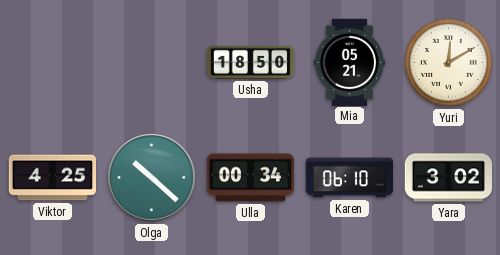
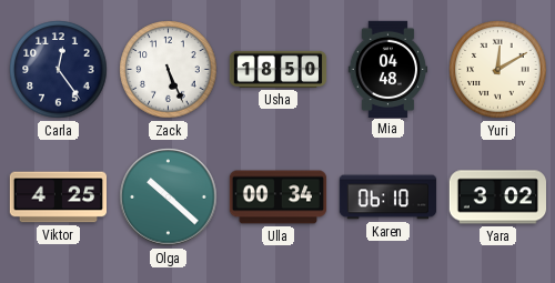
Carla: none -> 12:24 (59, 70)
Zack: none -> 5:26 (169, 70)
Mia: 05:21 -> 04:48 (389, 69)
